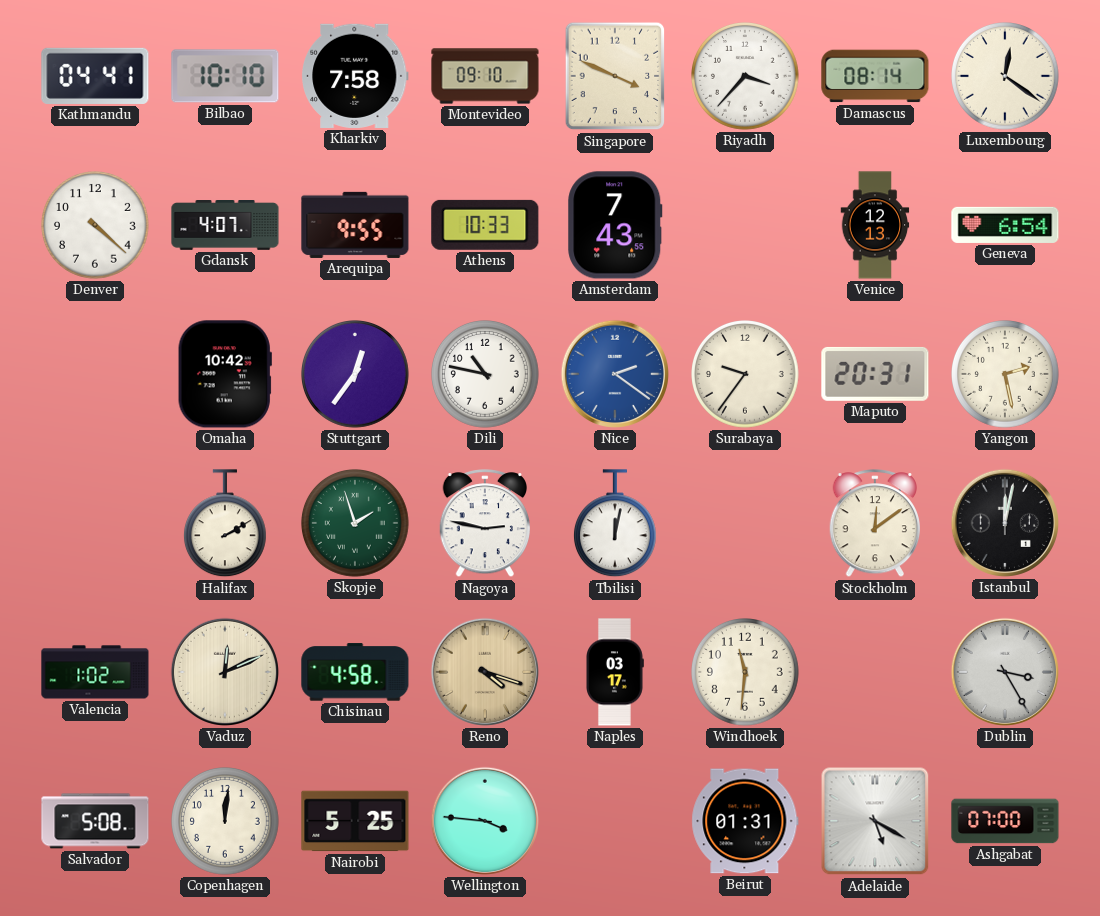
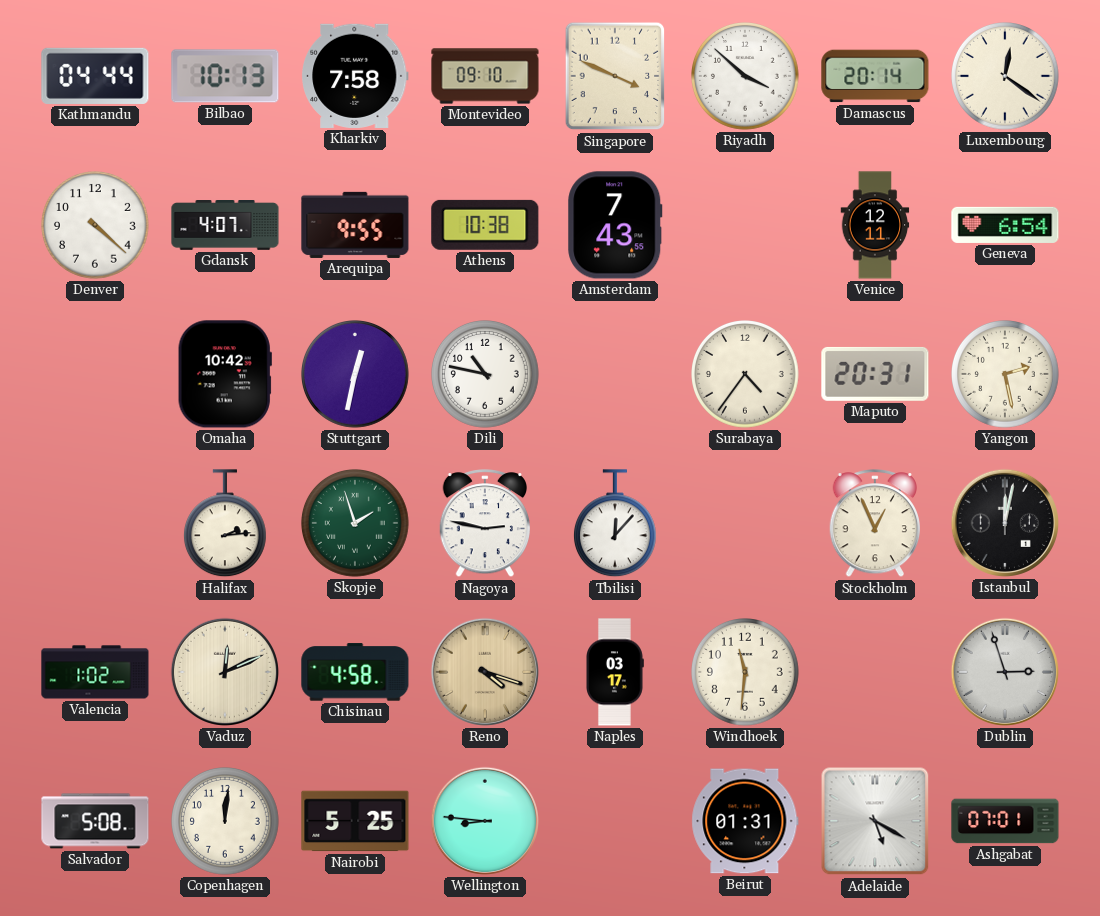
Kathmandu: 04:41 -> 04:44 (95, 76)
Bilbao: 10:10 -> 10:13 (225, 76)
Riyadh: 3:37 -> 3:52 (746, 77)
Damascus: 08:14 -> 20:14 (875, 76)
Athens: 10:33 -> 10:38 (485, 225)
Venice: 12:13 -> 12:11 (875, 225)
Stuttgart: 12:36 -> 12:32 (356, 375)
Nice: 2:21 -> none (615, 374)
Surabaya: 9:36 -> 4:36 (746, 375)
Halifax: 2:10 -> 2:14 (225, 524)
Tbilisi: 12:02 -> 12:07 (615, 524)
Stockholm: 12:09 -> 12:56 (874, 524)
Dublin: 3:25 -> 2:57 (1005, 672)
Wellington: 3:46 -> 8:46 (485, 821)
Ashgabat: 07:00 -> 07:01 (1005, 821)
